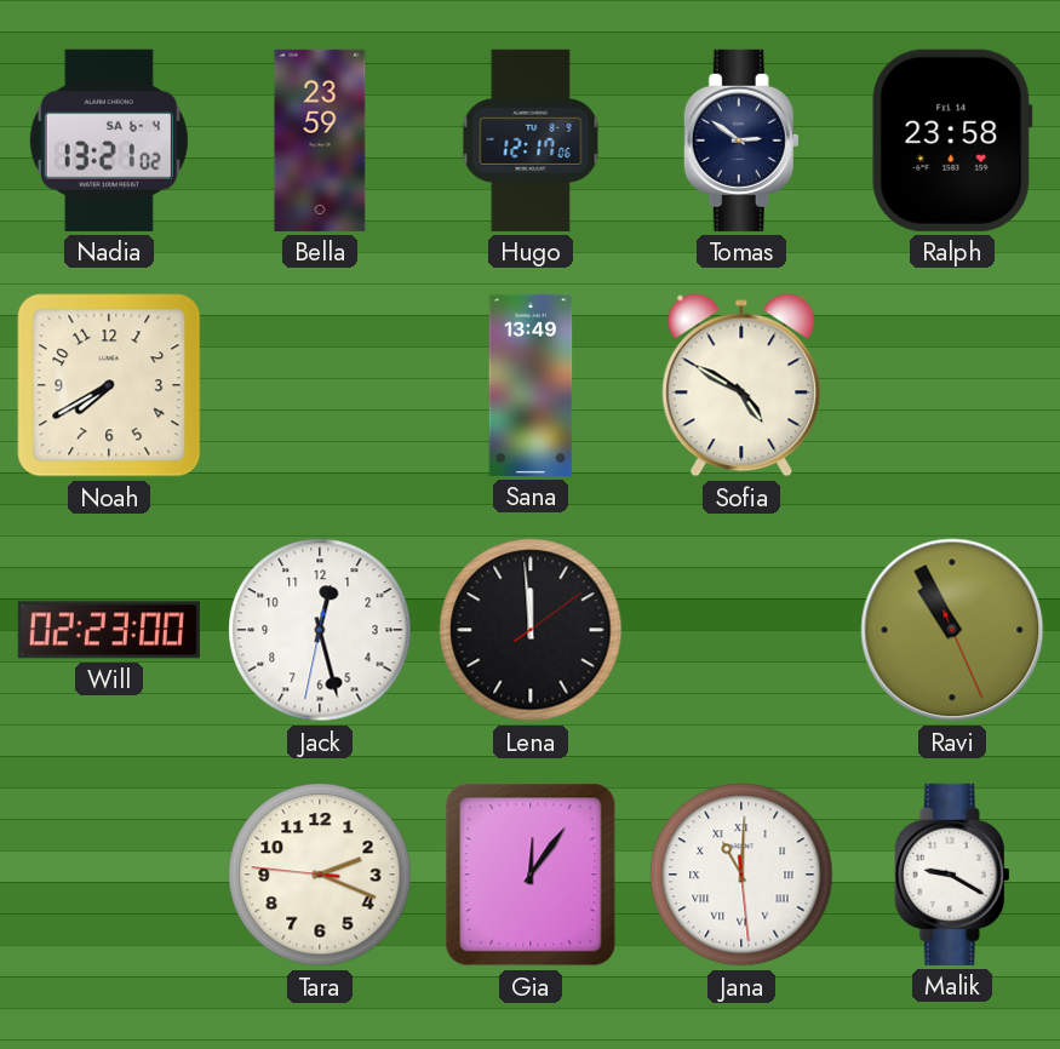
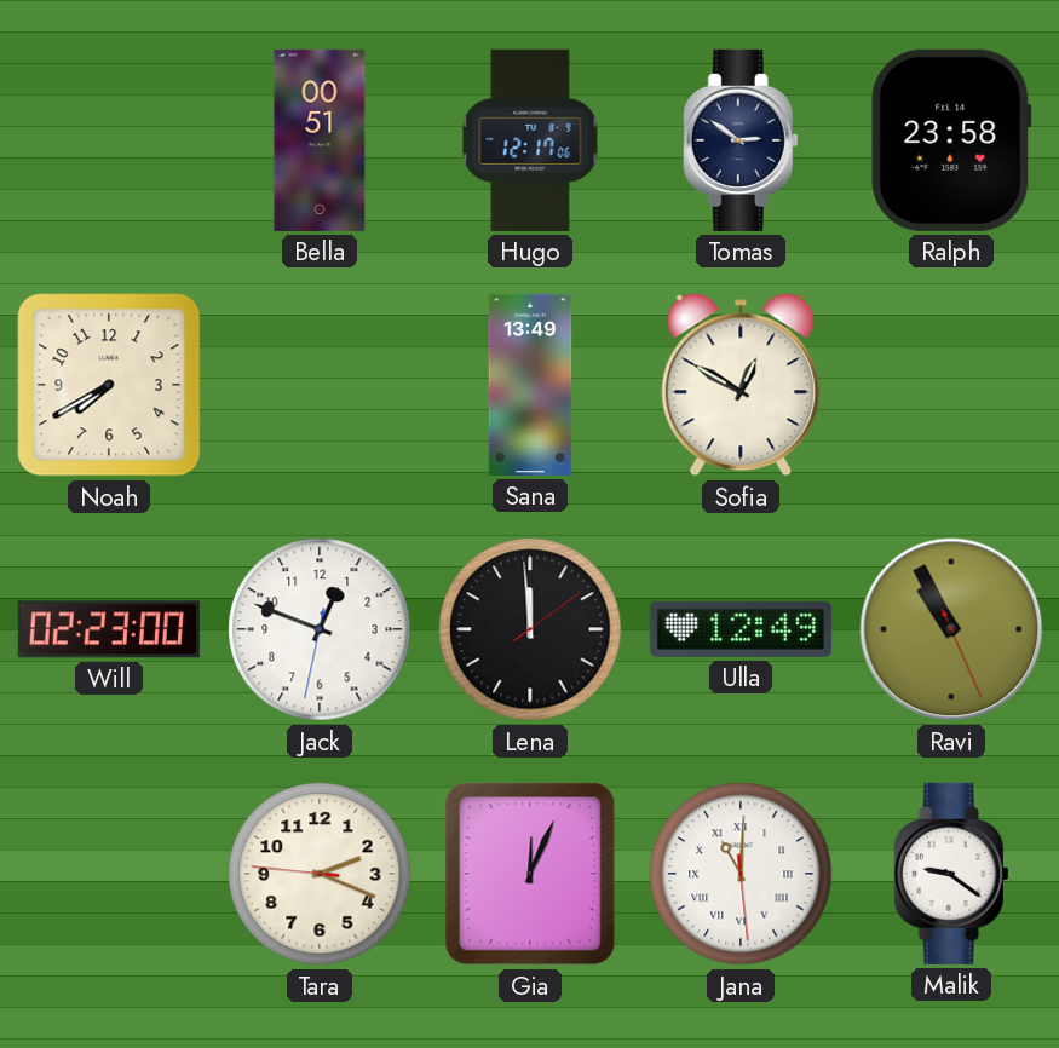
Nadia: 13:21 -> none (109, 141)
Bella: 23:59 -> 00:51 (320, 140)
Sofia: 4:50 -> 12:50 (741, 385)
Jack: 12:27 -> 12:48 (320, 629)
Ulla: none -> 12:49 (741, 629)
Gia: 12:06 -> 12:04 (530, 874)
Malik: 9:20 -> 9:21 (951, 874)
